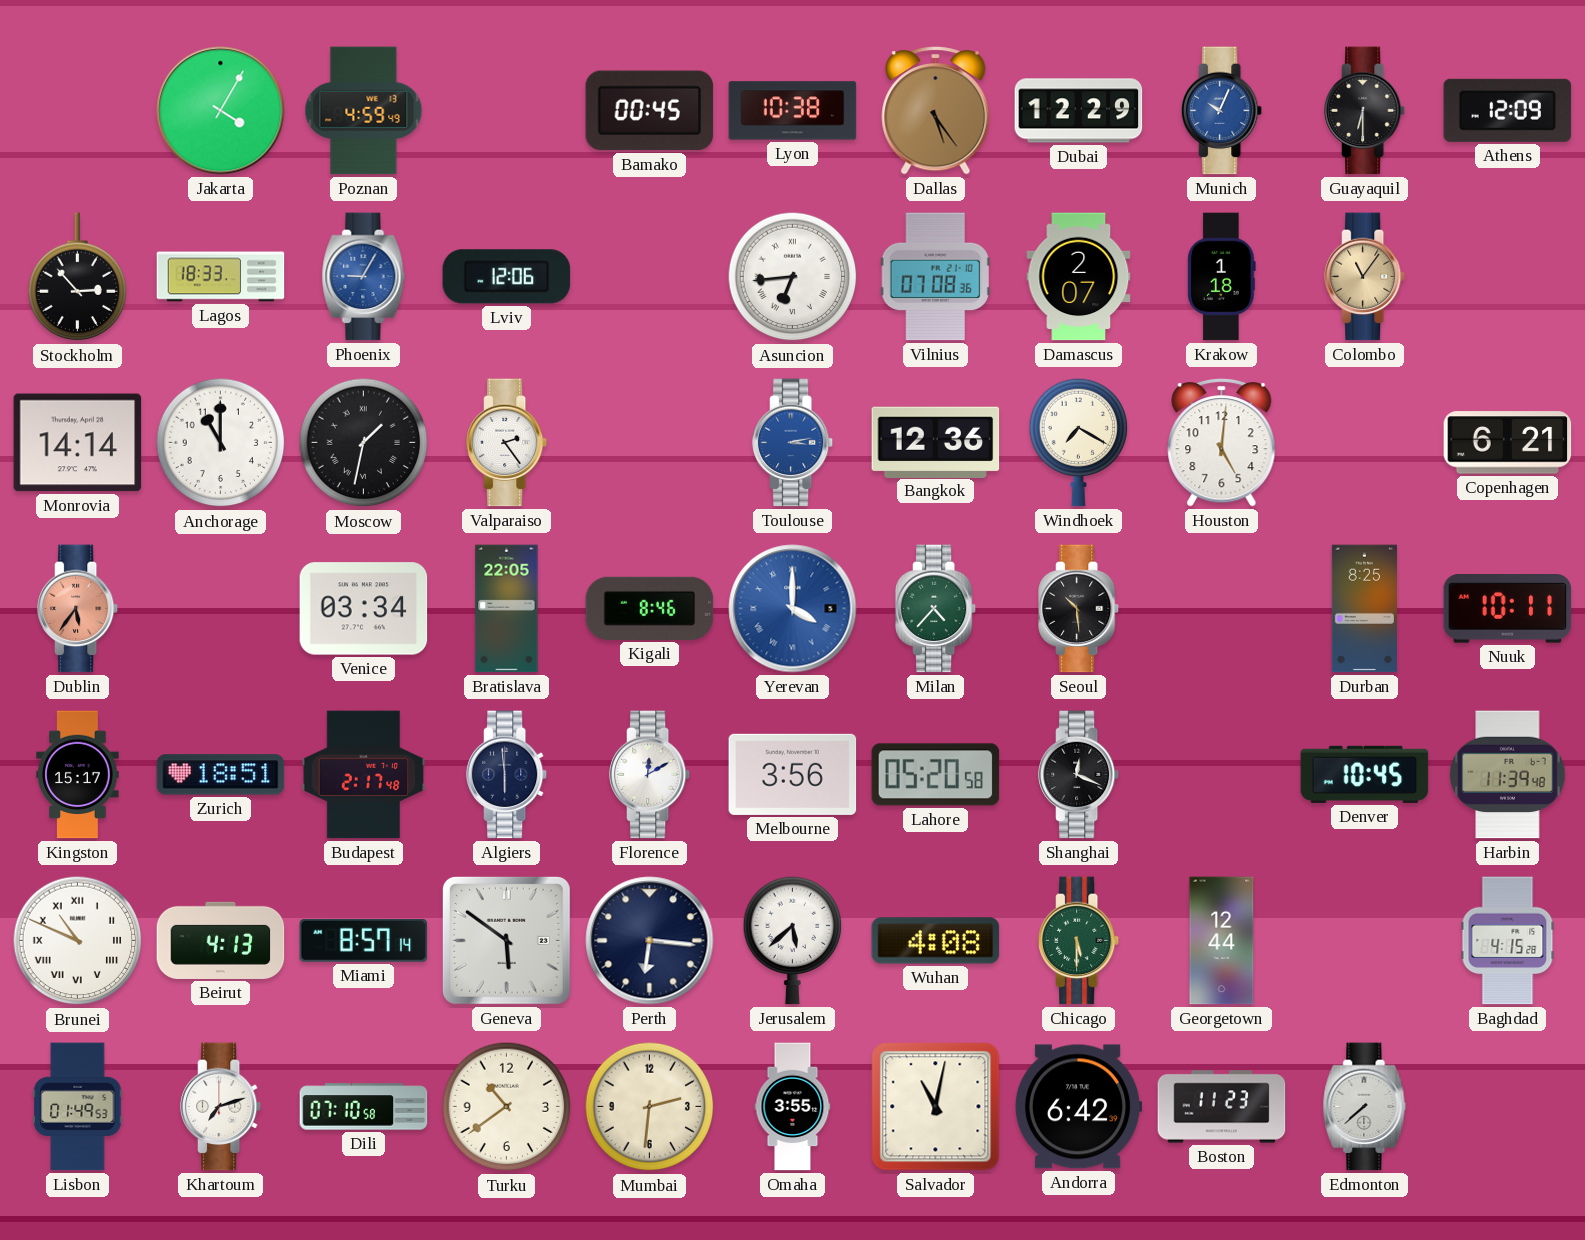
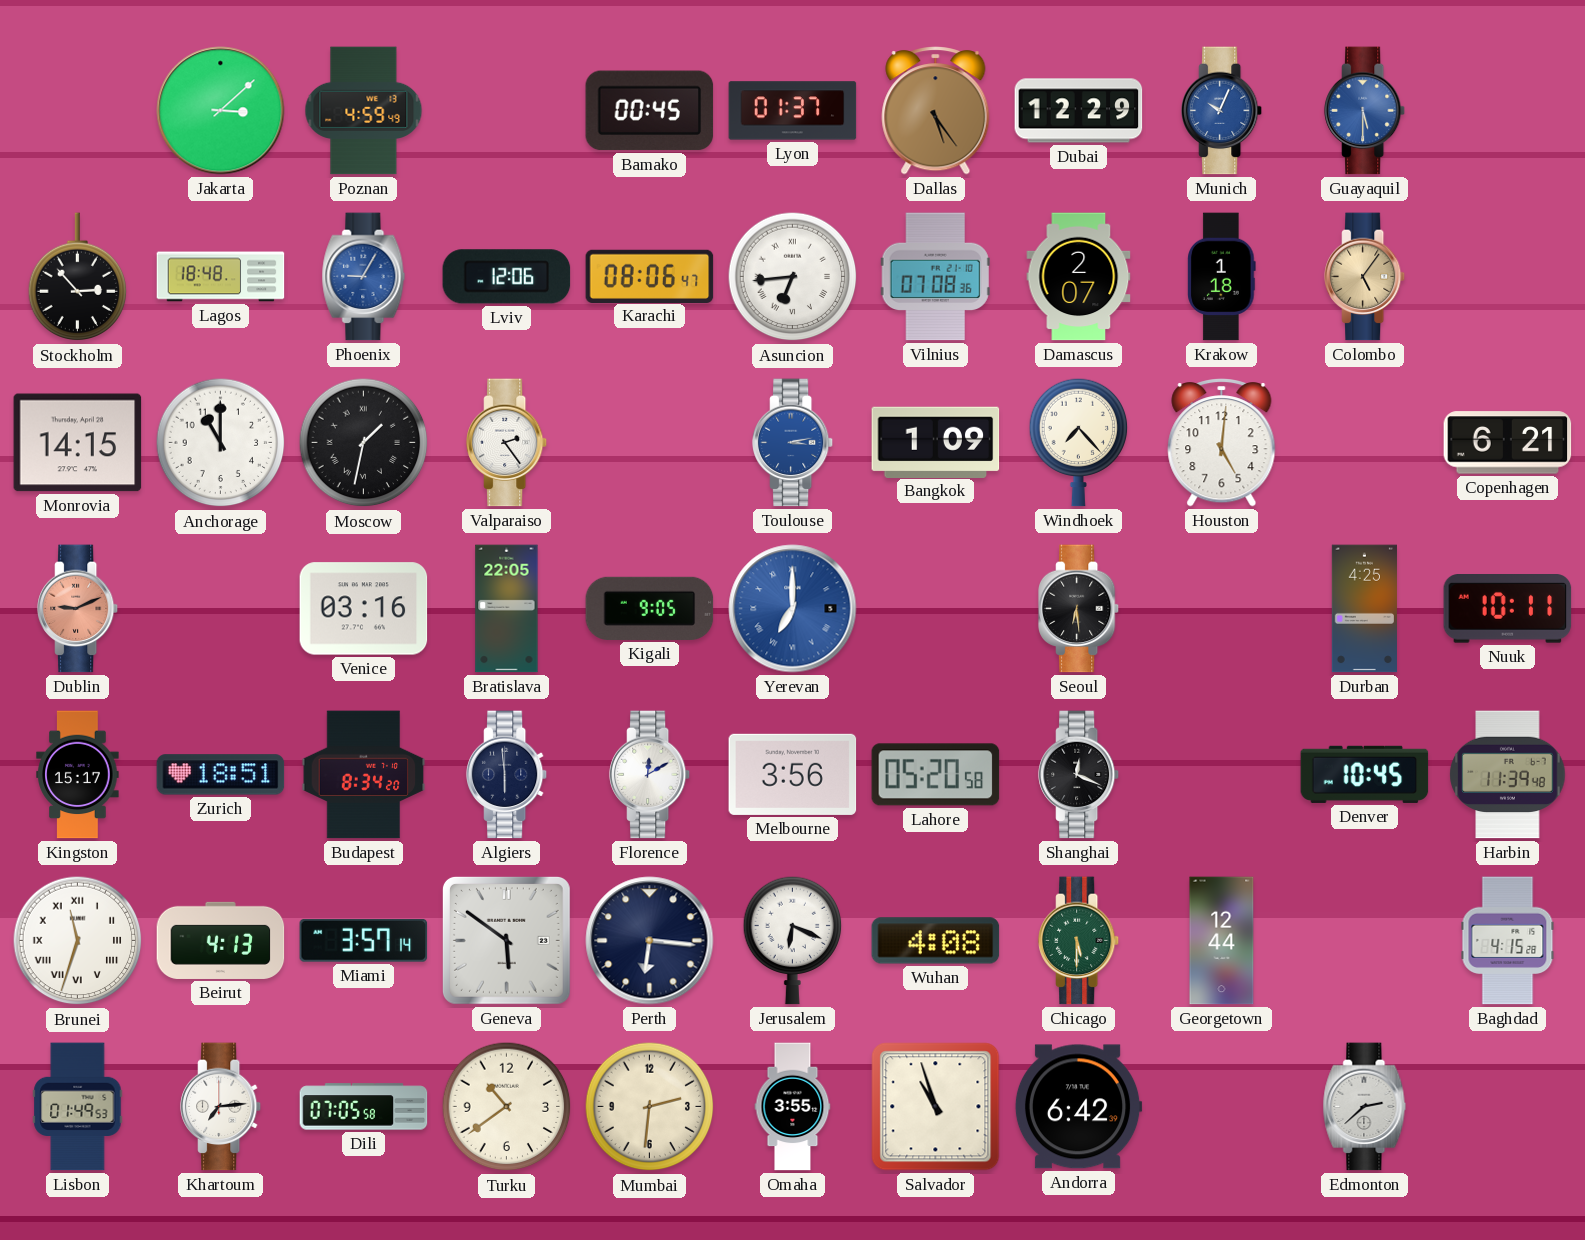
Jakarta: 4:05 -> 3:08 (221, 111)
Lyon: 10:38 -> 01:37 (793, 111)
Guayaquil: 6:30 -> 5:30 (1365, 111)
Guayaquil dial: black -> blue (1365, 111)
Athens: 12:09 -> none (1508, 110)
Lagos: 18:33 -> 18:48 (221, 277)
Karachi: none -> 08:06 (650, 276)
Colombo: 11:06 -> 5:06 (1365, 277)
Monrovia: 14:14 -> 14:15 (78, 443)
Bangkok: 12:36 -> 1:09 (936, 442)
Windhoek: 7:20 -> 7:23 (1079, 442)
Dublin: 5:36 -> 9:11 (78, 609)
Venice: 03:34 -> 03:16 (364, 609)
Kigali: 8:46 -> 9:05 (650, 608)
Yerevan: 4:00 -> 7:00 (793, 609)
Milan: 4:37 -> none (936, 609)
Seoul: 10:29 -> 6:29 (1079, 609)
Durban: 8:25 -> 4:25 (1364, 609)
Budapest: 2:17 -> 8:34 (364, 775)
Brunei: 10:49 -> 11:33 (78, 941)
Miami: 8:57 -> 3:57 (364, 940)
Jerusalem: 5:38 -> 6:19 (793, 940)
Khartoum: 7:12 -> 7:14 (221, 1107)
Dili: 07:10 -> 07:05 (364, 1107)
Salvador: 11:02 -> 10:57 (936, 1107)
Boston: 11:23 -> none (1222, 1107)
Edmonton: 7:38 -> 2:38 (1365, 1107)
